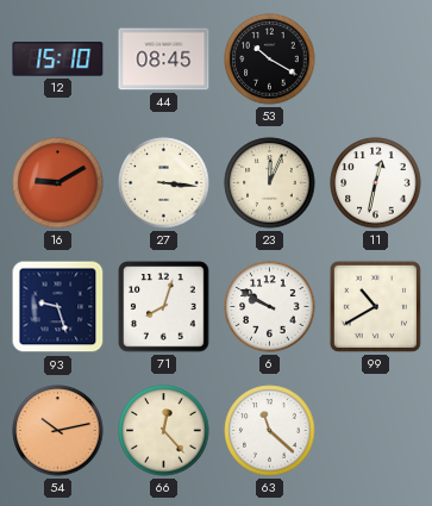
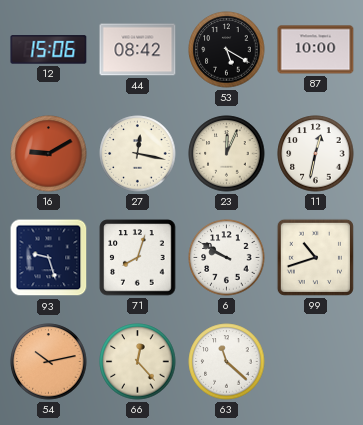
12: 15:10 -> 15:06 (49, 50)
44: 08:45 -> 08:42 (138, 50)
53: 10:20 -> 5:20 (227, 50)
87: none -> 10:00 (316, 50)
27: 3:16 -> 12:17 (138, 154)
99: 10:40 -> 10:42 (315, 257)
